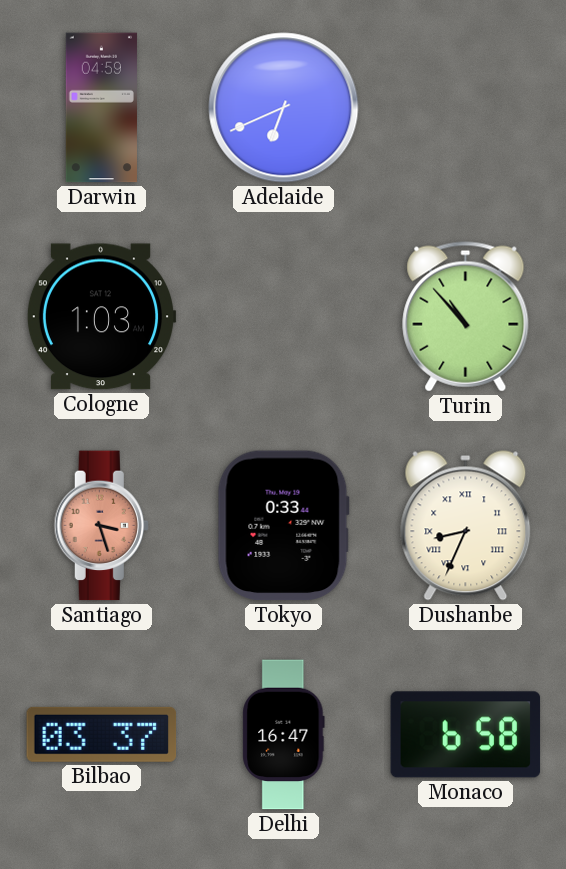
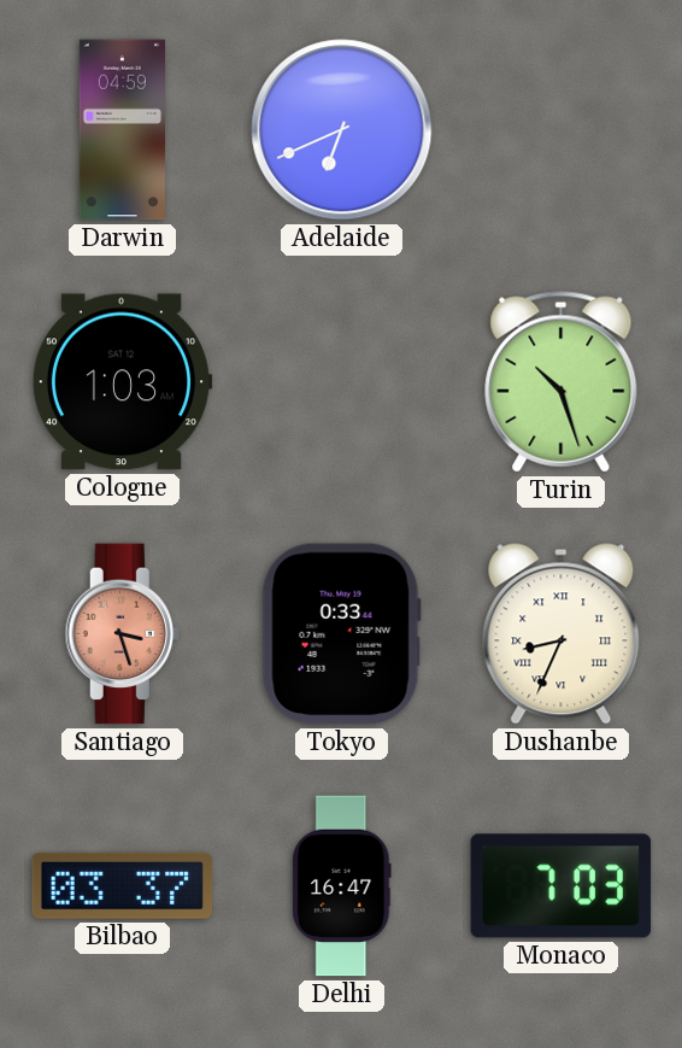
Turin: 10:53 -> 10:27 (562, 382)
Monaco: 6:58 -> 7:03 (562, 886)
